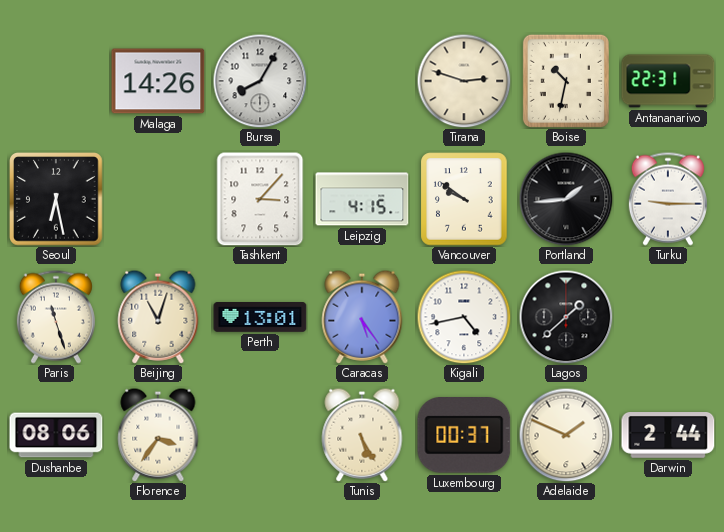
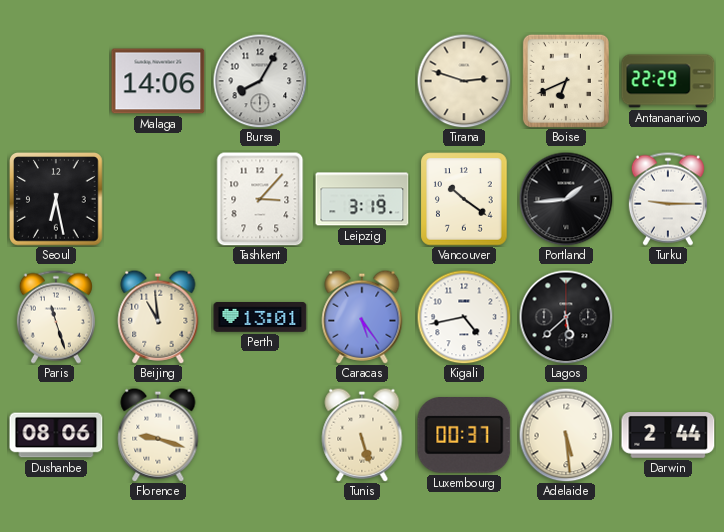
Malaga: 14:26 -> 14:06 (158, 81)
Boise: 10:32 -> 6:41 (566, 81)
Antananarivo: 22:31 -> 22:29 (668, 81)
Leipzig: 4:15 -> 3:19 (362, 199)
Vancouver: 9:51 -> 10:21 (464, 199)
Beijing: 11:03 -> 10:59 (158, 317)
Lagos: 1:38 -> 5:38 (566, 317)
Florence: 3:36 -> 9:18 (158, 435)
Tunis: 5:25 -> 5:27 (362, 435)
Adelaide: 1:49 -> 5:29 (566, 435)
